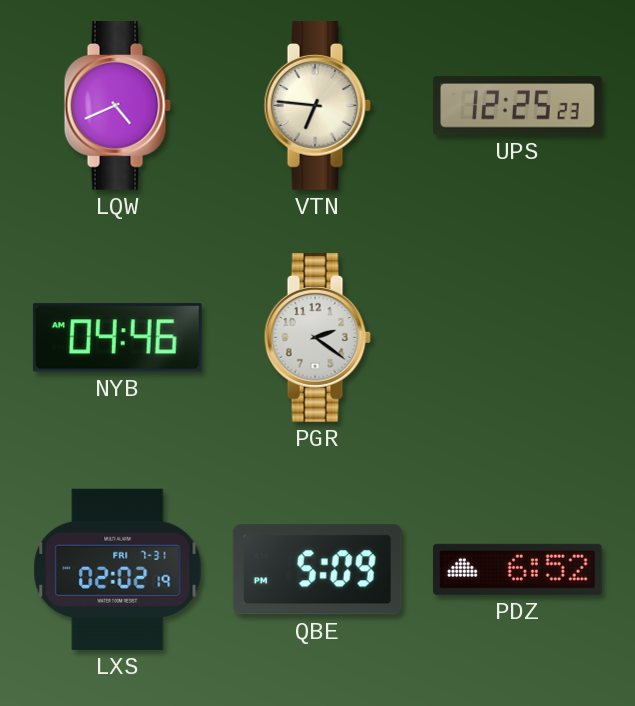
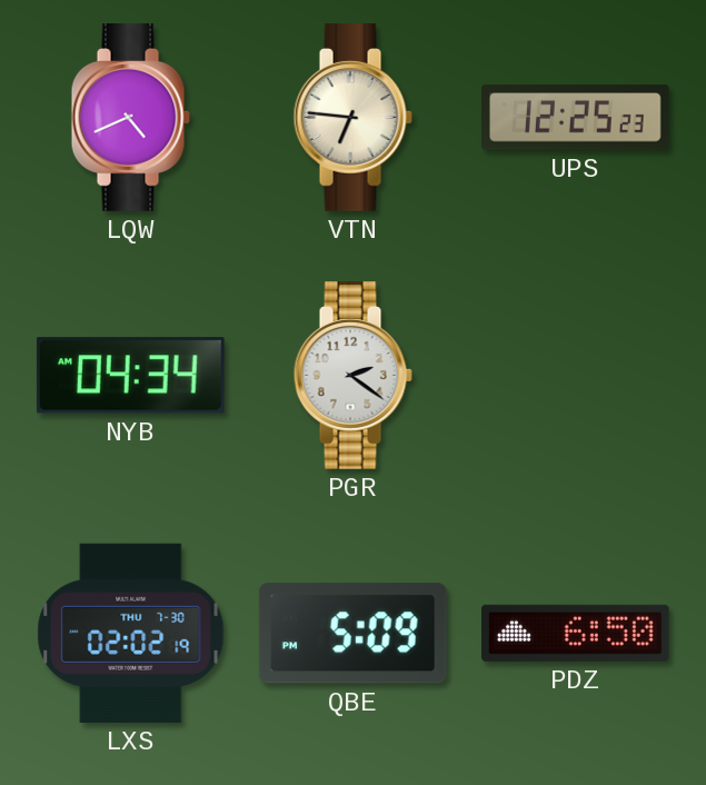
NYB: 04:46 -> 04:34 (130, 376)
LXS date: FRI 7-31 -> THU 7-30 (131, 633)
PDZ: 6:52 -> 6:50 (575, 633)
